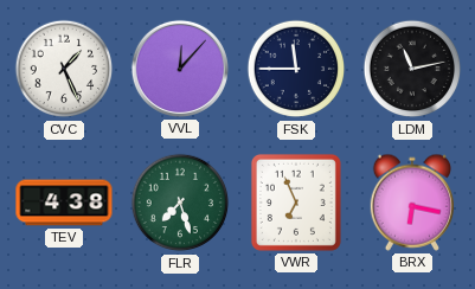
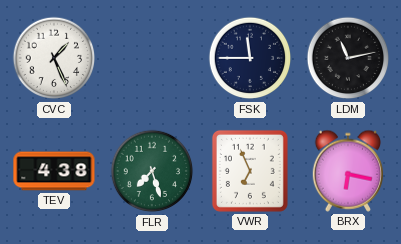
VVL: 12:07 -> none (180, 69)
